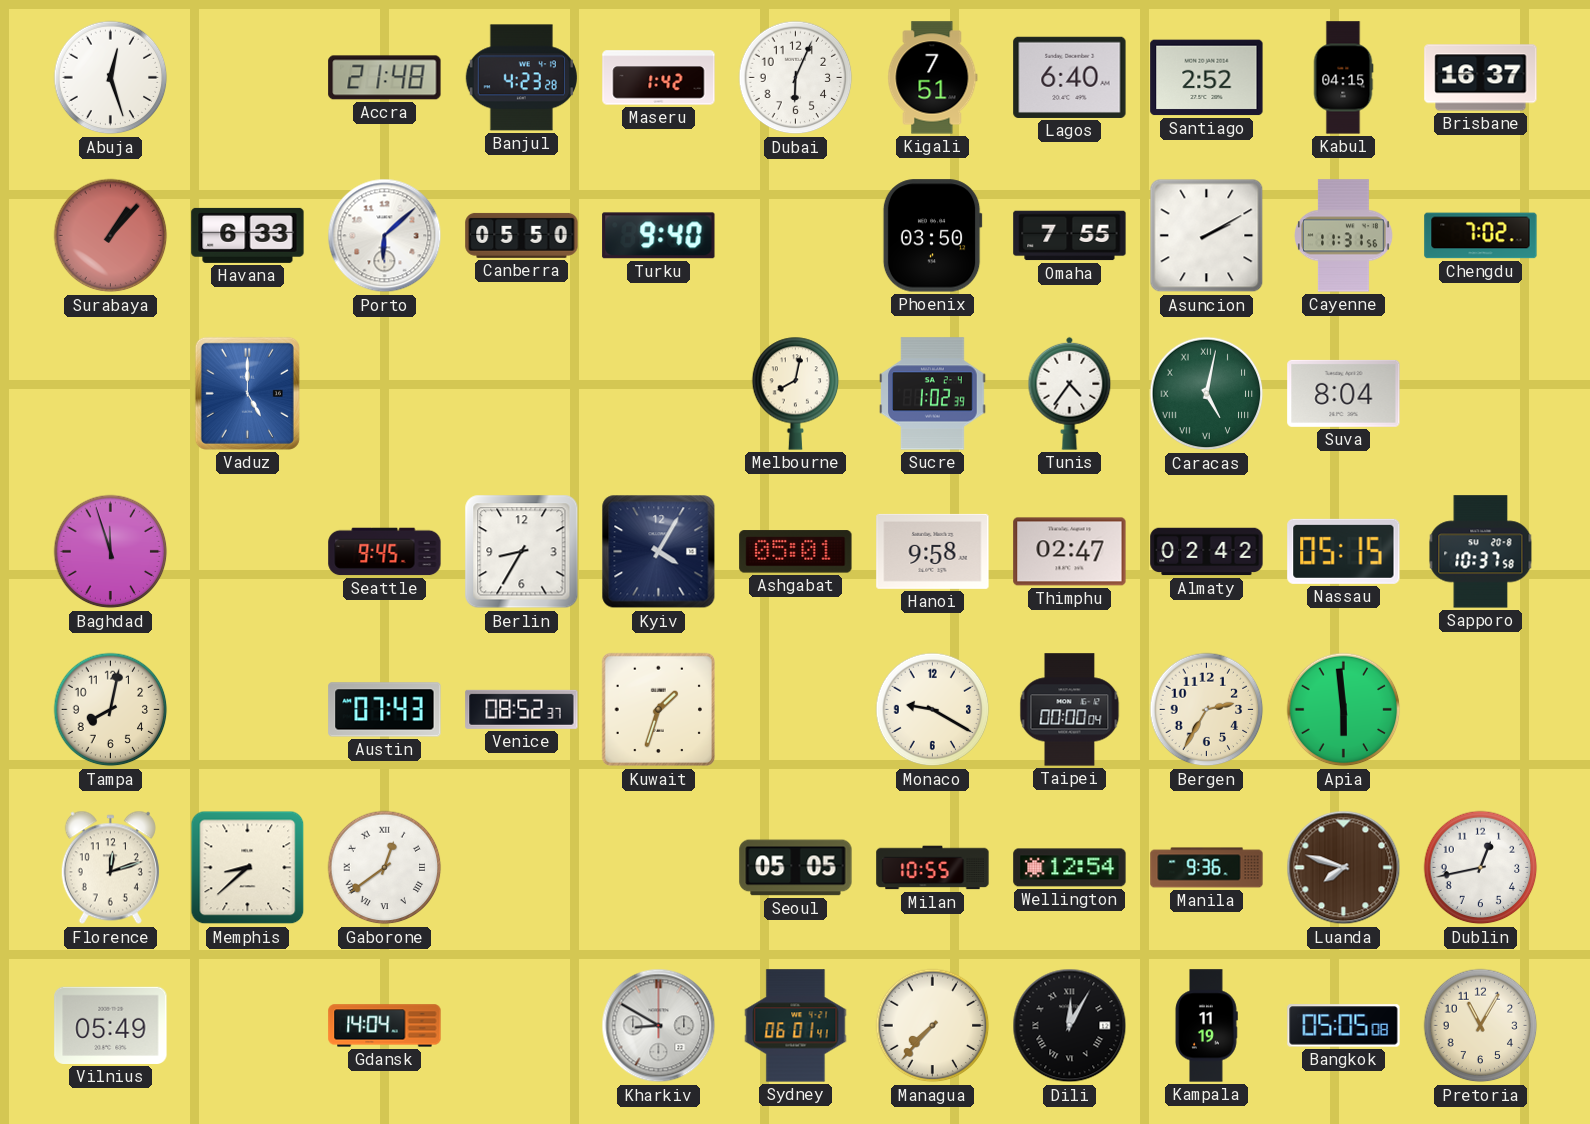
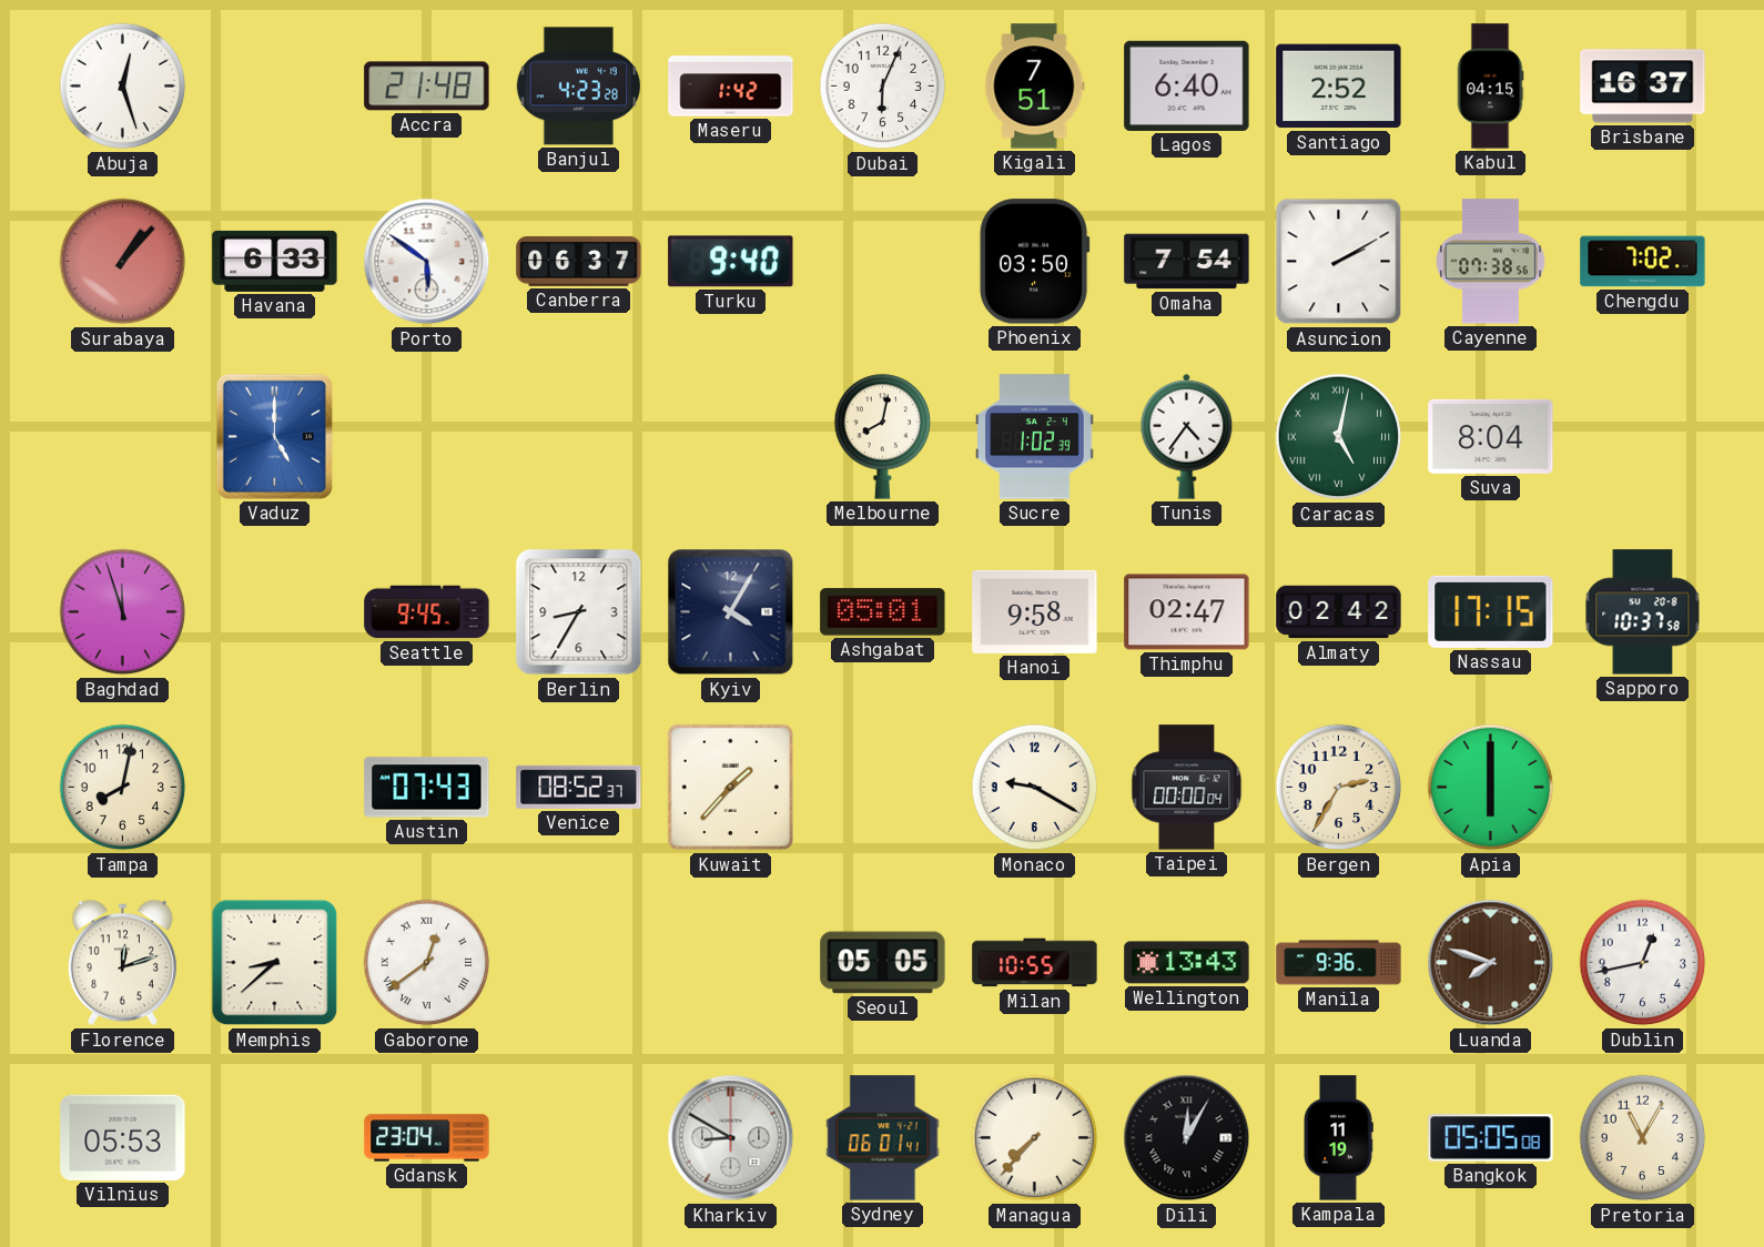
Porto: 6:08 -> 5:51 (427, 262)
Canberra: 05:50 -> 06:37 (579, 261)
Omaha: 7:55 -> 7:54 (1187, 262)
Cayenne: 11:31 -> 07:38 (1491, 262)
Nassau: 05:15 -> 17:15 (1491, 611)
Kuwait: 1:33 -> 1:37 (731, 788)
Apia: 5:59 -> 6:00 (1491, 788)
Wellington: 12:54 -> 13:43 (1187, 963)
Vilnius: 05:49 -> 05:53 (123, 1137)
Gdansk: 14:04 -> 23:04 (427, 1138)
